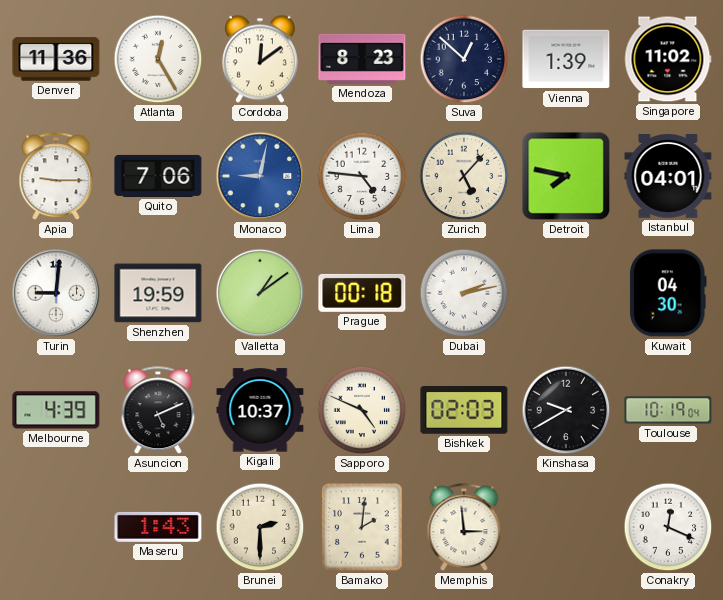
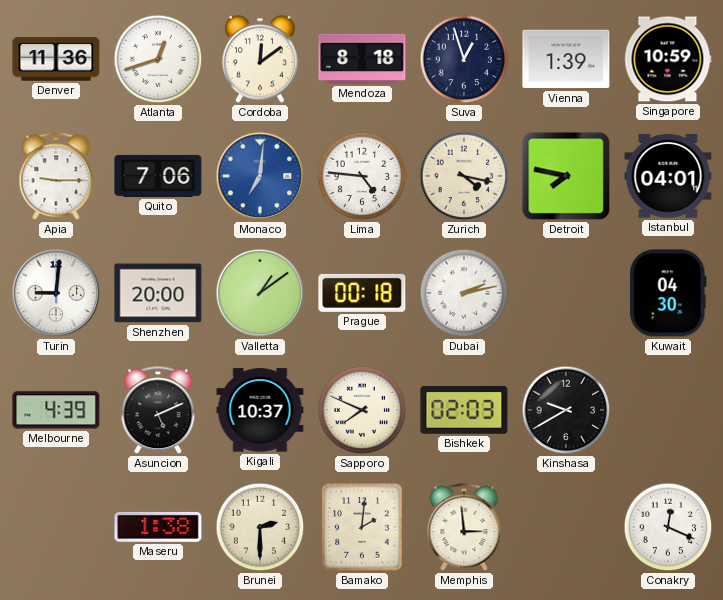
Atlanta: 12:25 -> 12:42 (158, 59)
Mendoza: 8:23 -> 8:18 (362, 59)
Suva: 12:52 -> 12:57 (464, 59)
Singapore: 11:02 -> 10:59 (668, 59)
Monaco: 9:02 -> 7:01 (260, 176)
Zurich: 5:07 -> 4:17 (464, 176)
Shenzhen: 19:59 -> 20:00 (158, 293)
Sapporo: 4:49 -> 7:49 (362, 410)
Toulouse: 10:19 -> none (668, 410)
Maseru: 1:43 -> 1:38 (158, 527)
